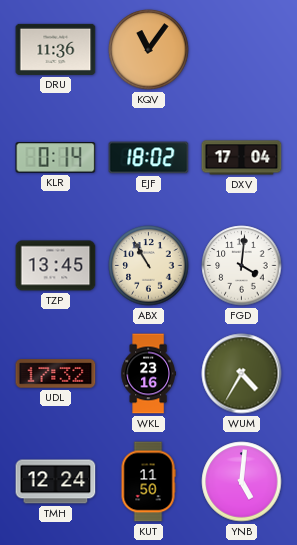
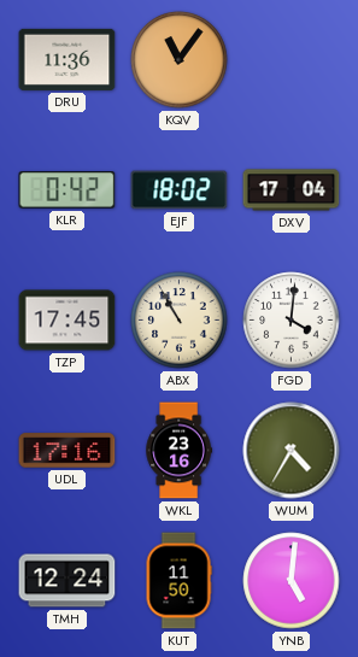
KLR: 0:14 -> 0:42 (68, 190)
TZP: 13:45 -> 17:45 (68, 321)
UDL: 17:32 -> 17:16 (68, 451)
